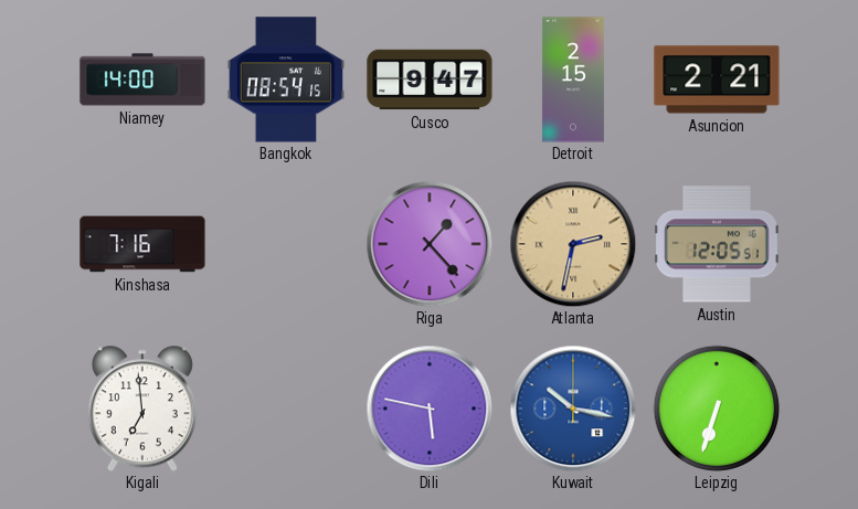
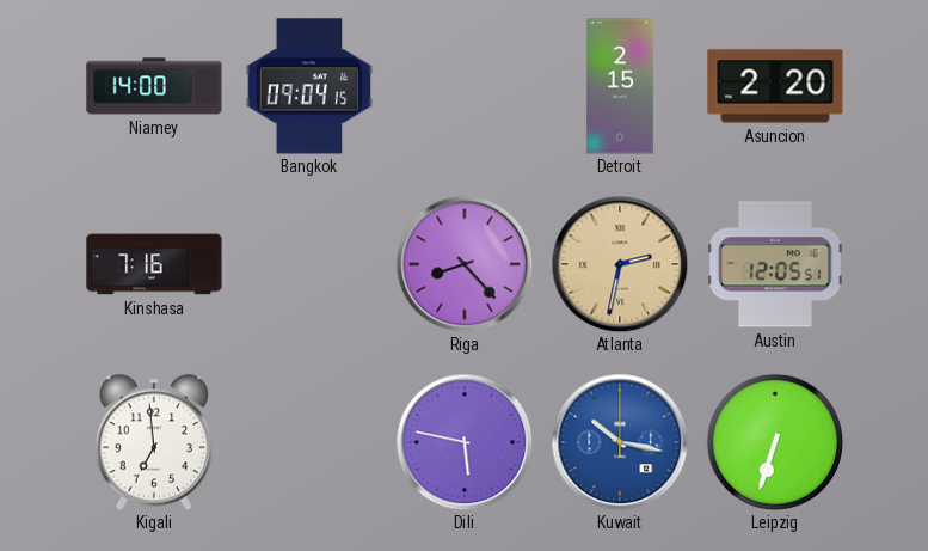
Bangkok: 08:54 -> 09:04 (309, 86)
Cusco: 9:47 -> none (430, 79)
Asuncion: 2:21 -> 2:20 (775, 86)
Riga: 1:23 -> 8:23 (465, 264)
